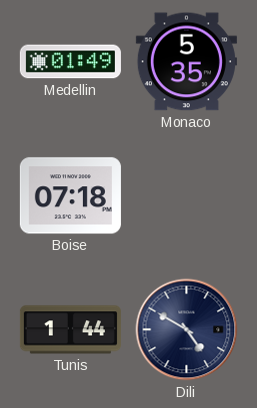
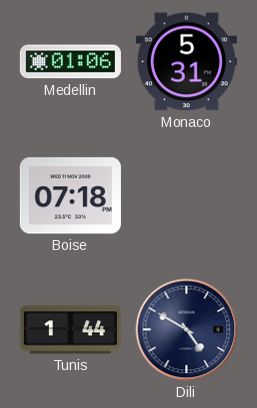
Medellin: 01:49 -> 01:06 (70, 62)
Monaco: 5:35 -> 5:31 (186, 62)
